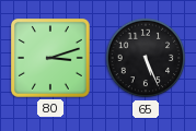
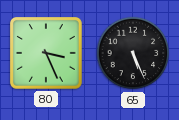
80: 3:12 -> 3:26 (47, 54)
